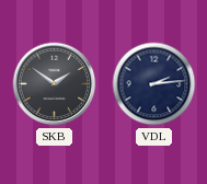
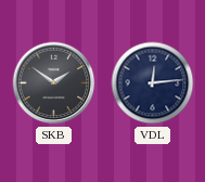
VDL: 2:14 -> 12:14 (153, 83)
